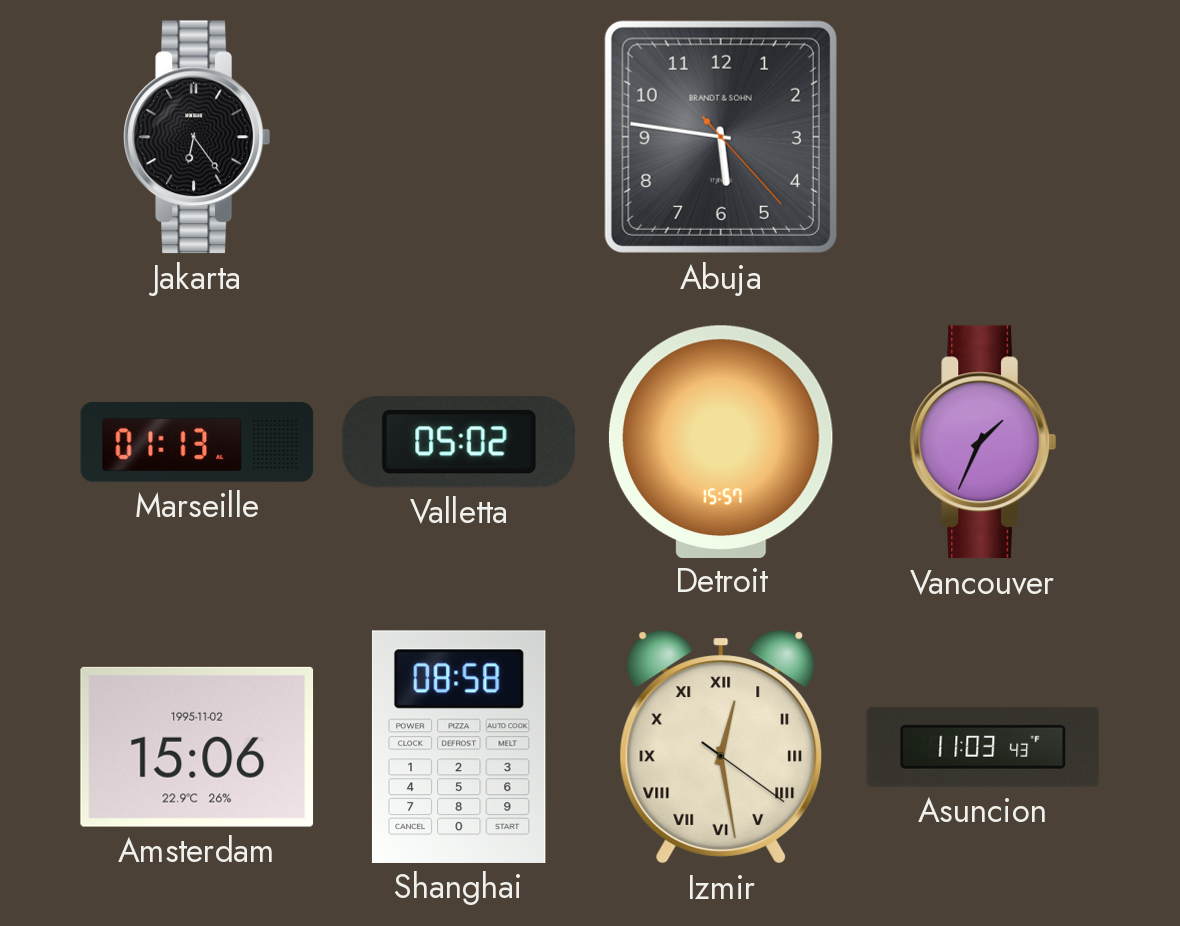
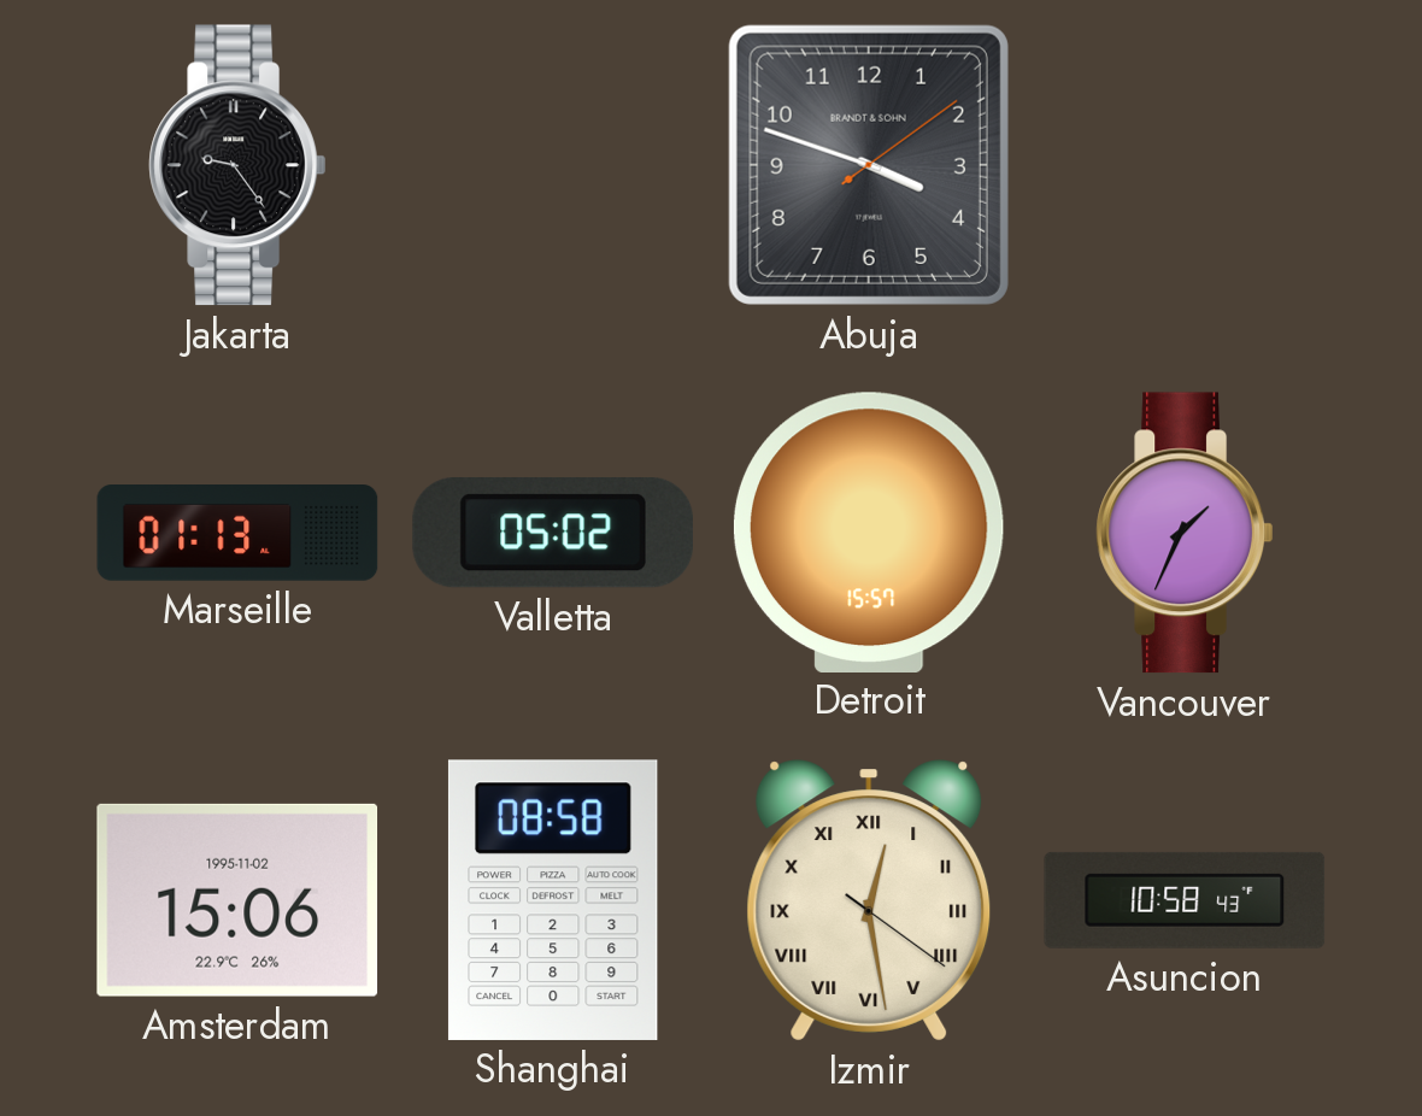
Jakarta: 6:24 -> 9:24 (237, 165)
Abuja: 5:46 -> 3:48 (869, 165)
Asuncion: 11:03 -> 10:58 (1185, 900)
